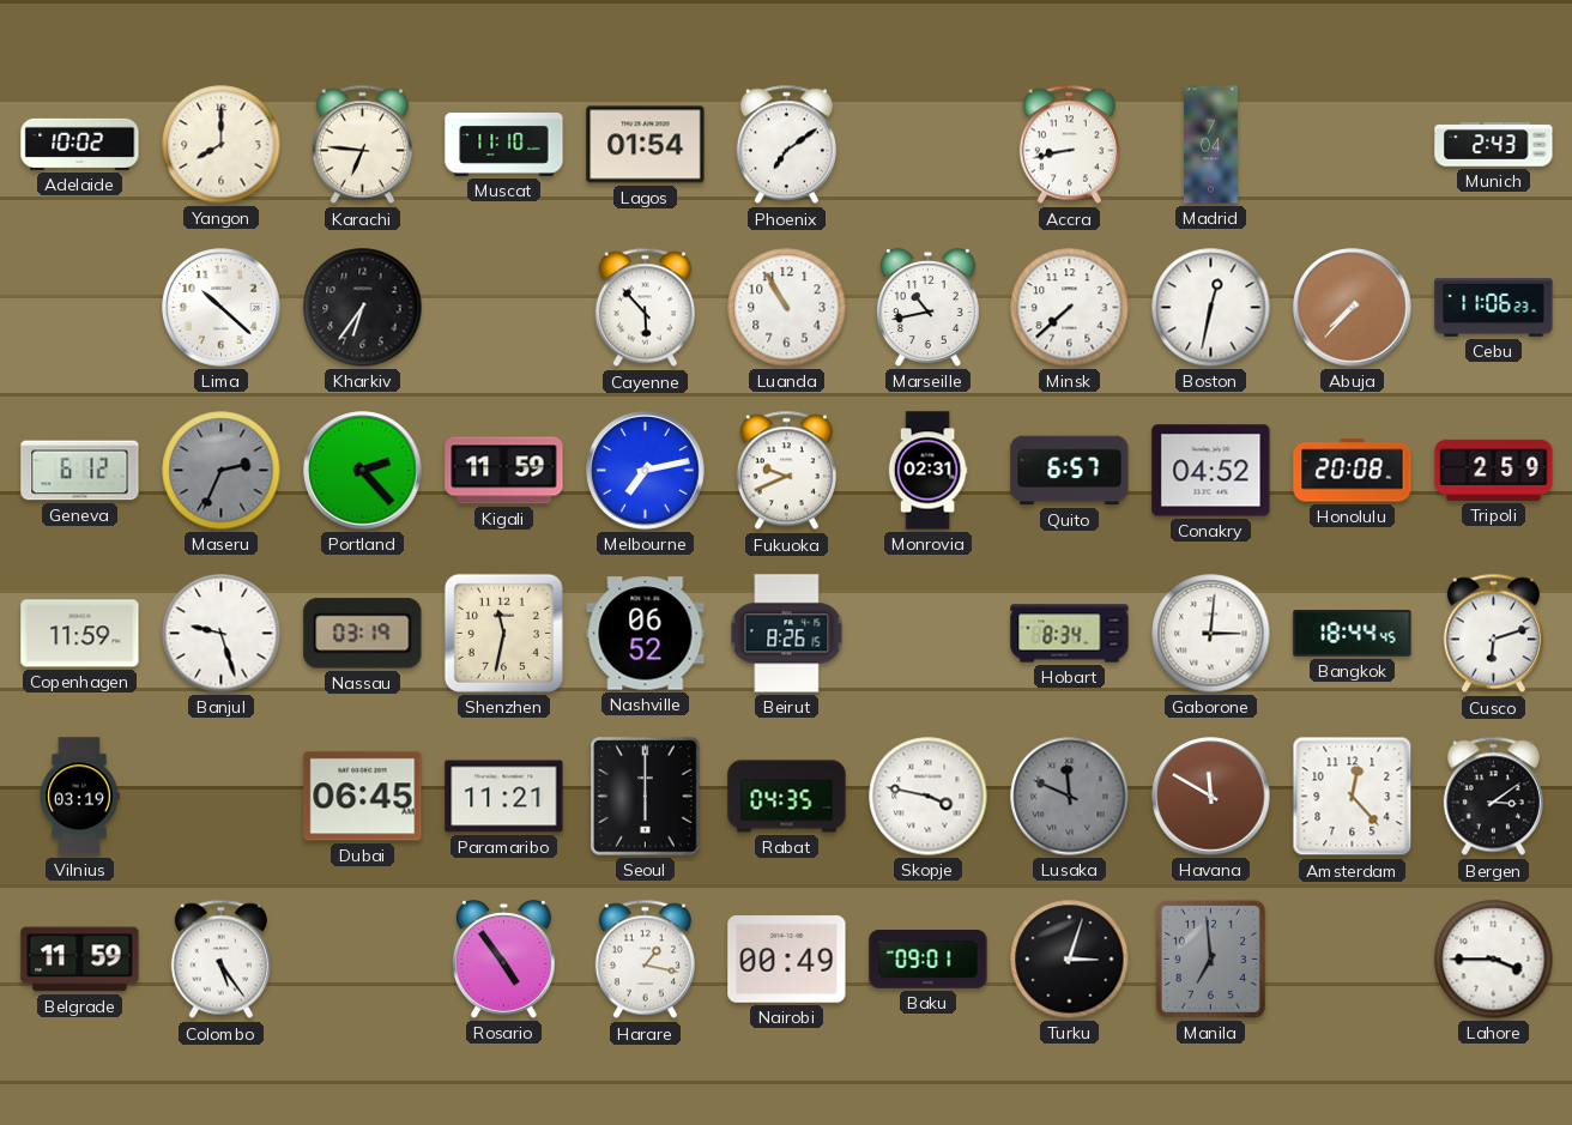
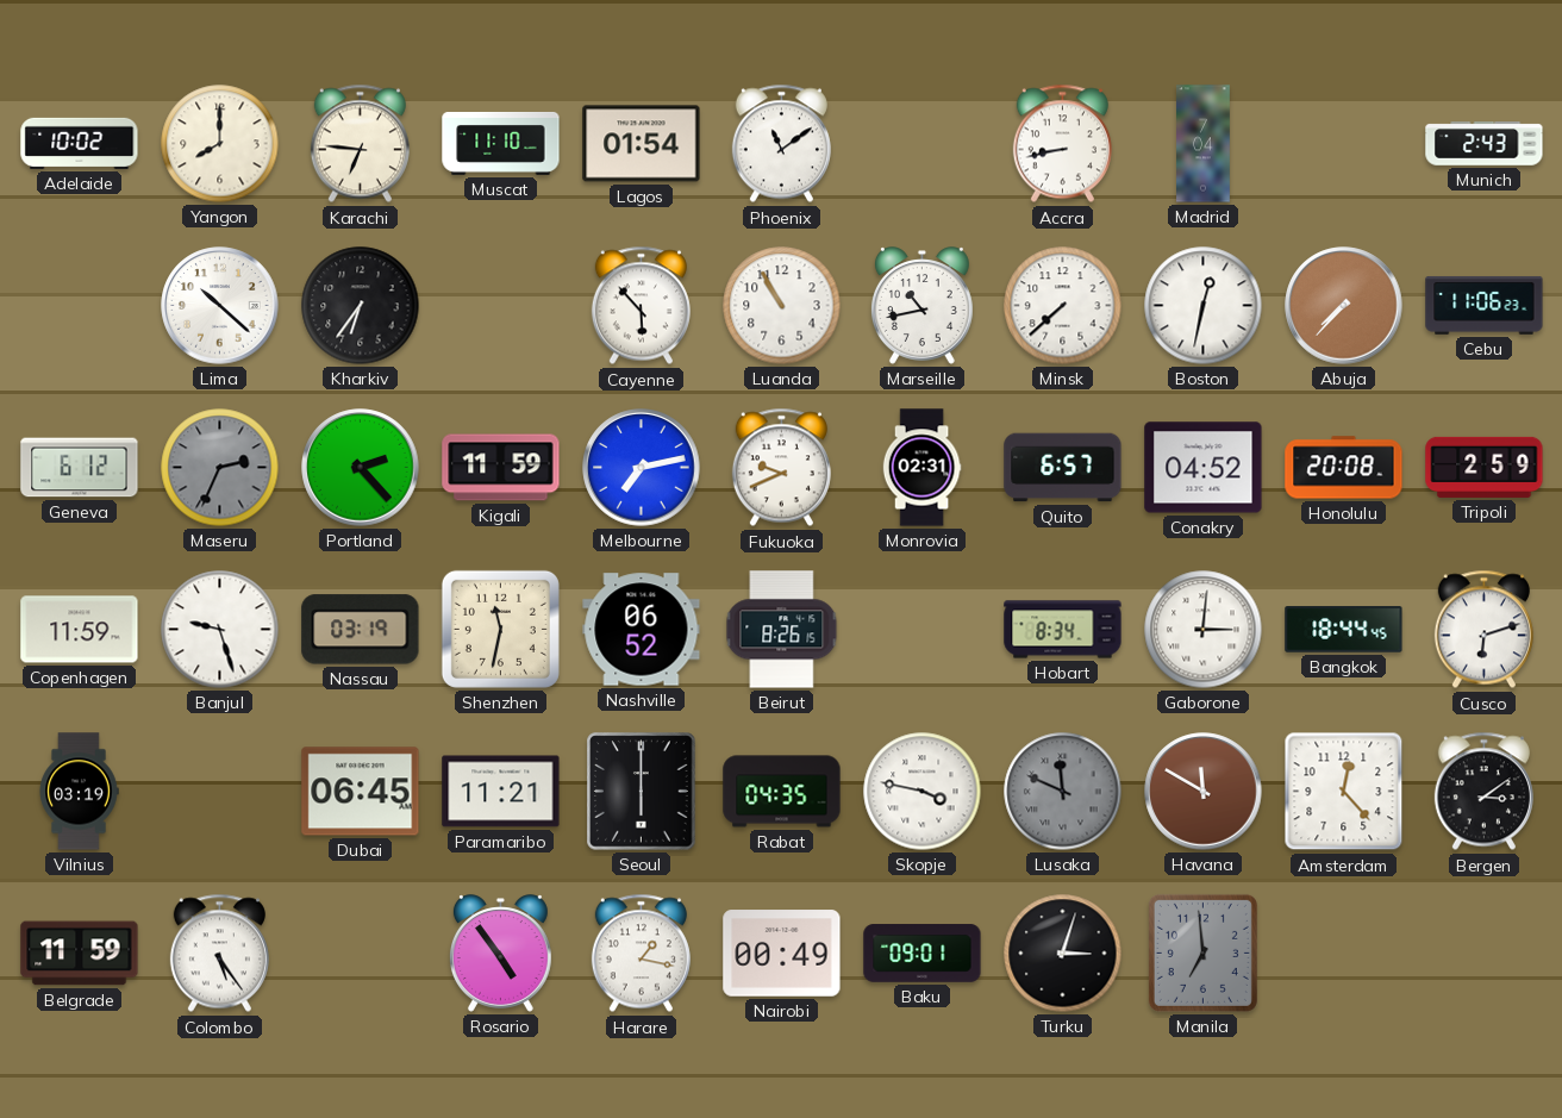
Phoenix: 7:09 -> 11:09 (781, 144)
Lahore: 3:45 -> none (1494, 960)
